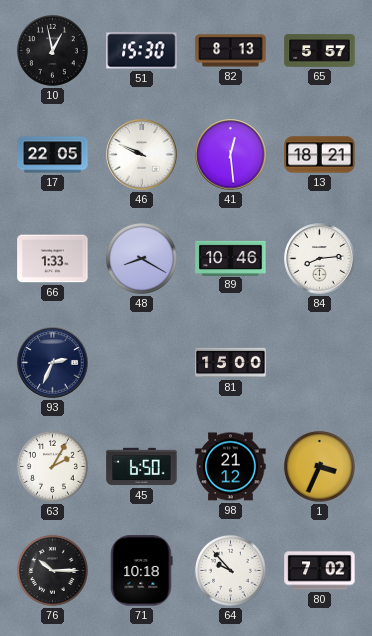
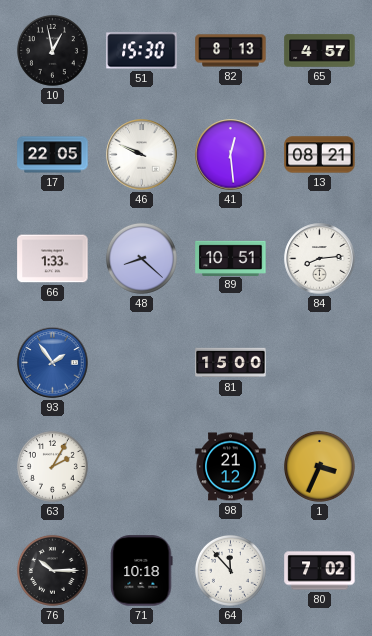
65: 5:57 -> 4:57 (320, 51)
13: 18:21 -> 08:21 (320, 155)
48: 8:20 -> 8:22 (141, 258)
89: 10:46 -> 10:51 (231, 258)
93: 2:34 -> 1:54 (53, 363)
93 dial: navy -> blue (53, 363)
45: 6:50 -> none (142, 467)
64: 9:53 -> 11:53 (230, 570)
